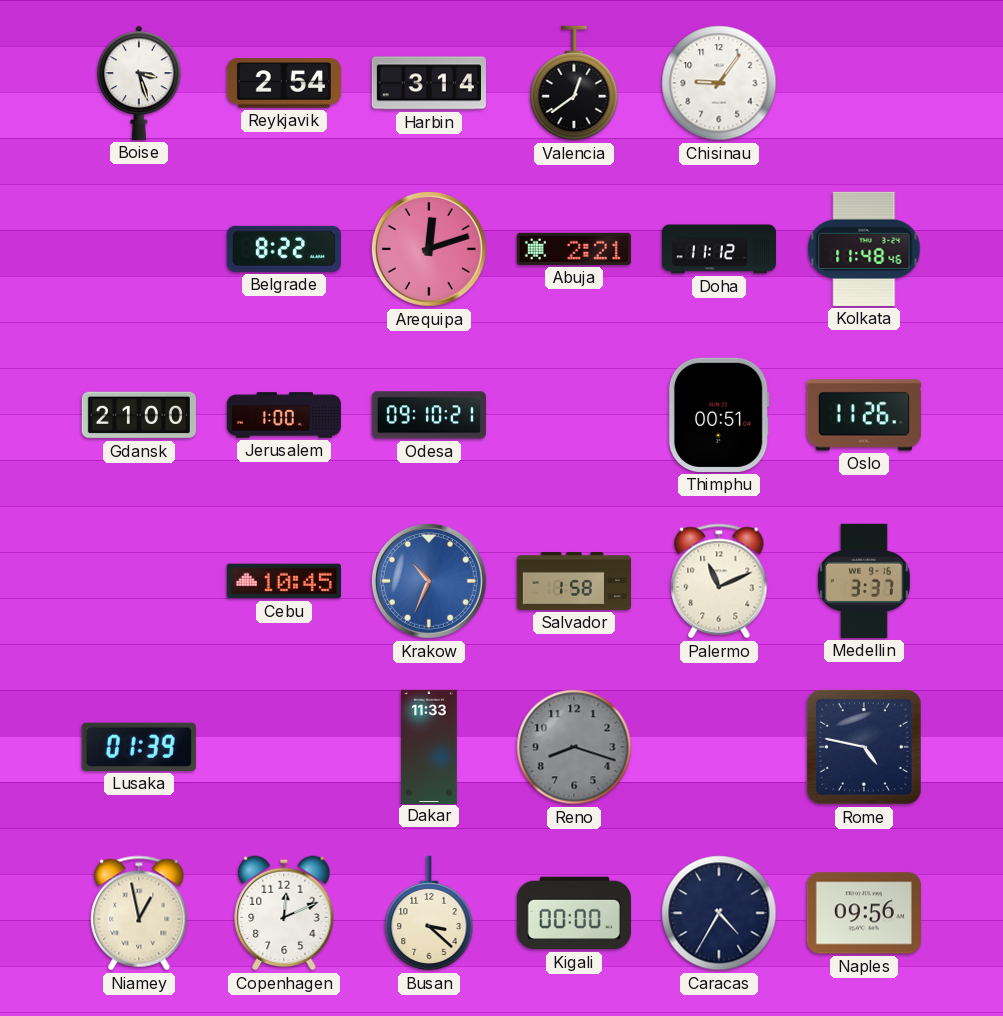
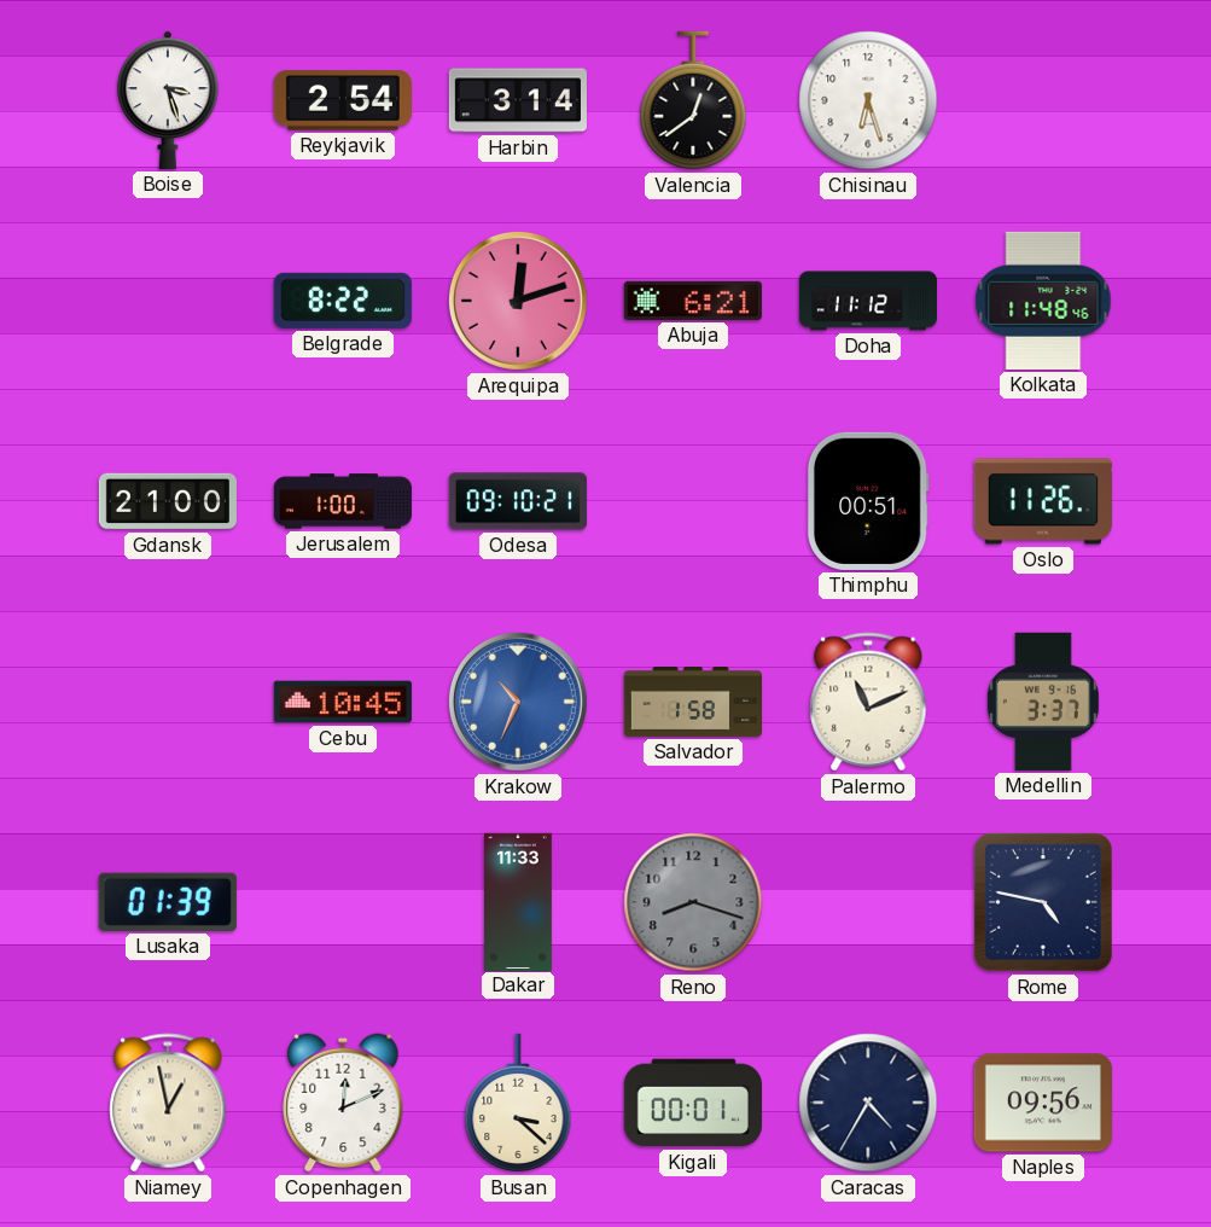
Chisinau: 9:06 -> 6:27 (868, 100)
Abuja: 2:21 -> 6:21 (693, 301)
Kigali: 00:00 -> 00:01 (693, 1103)
